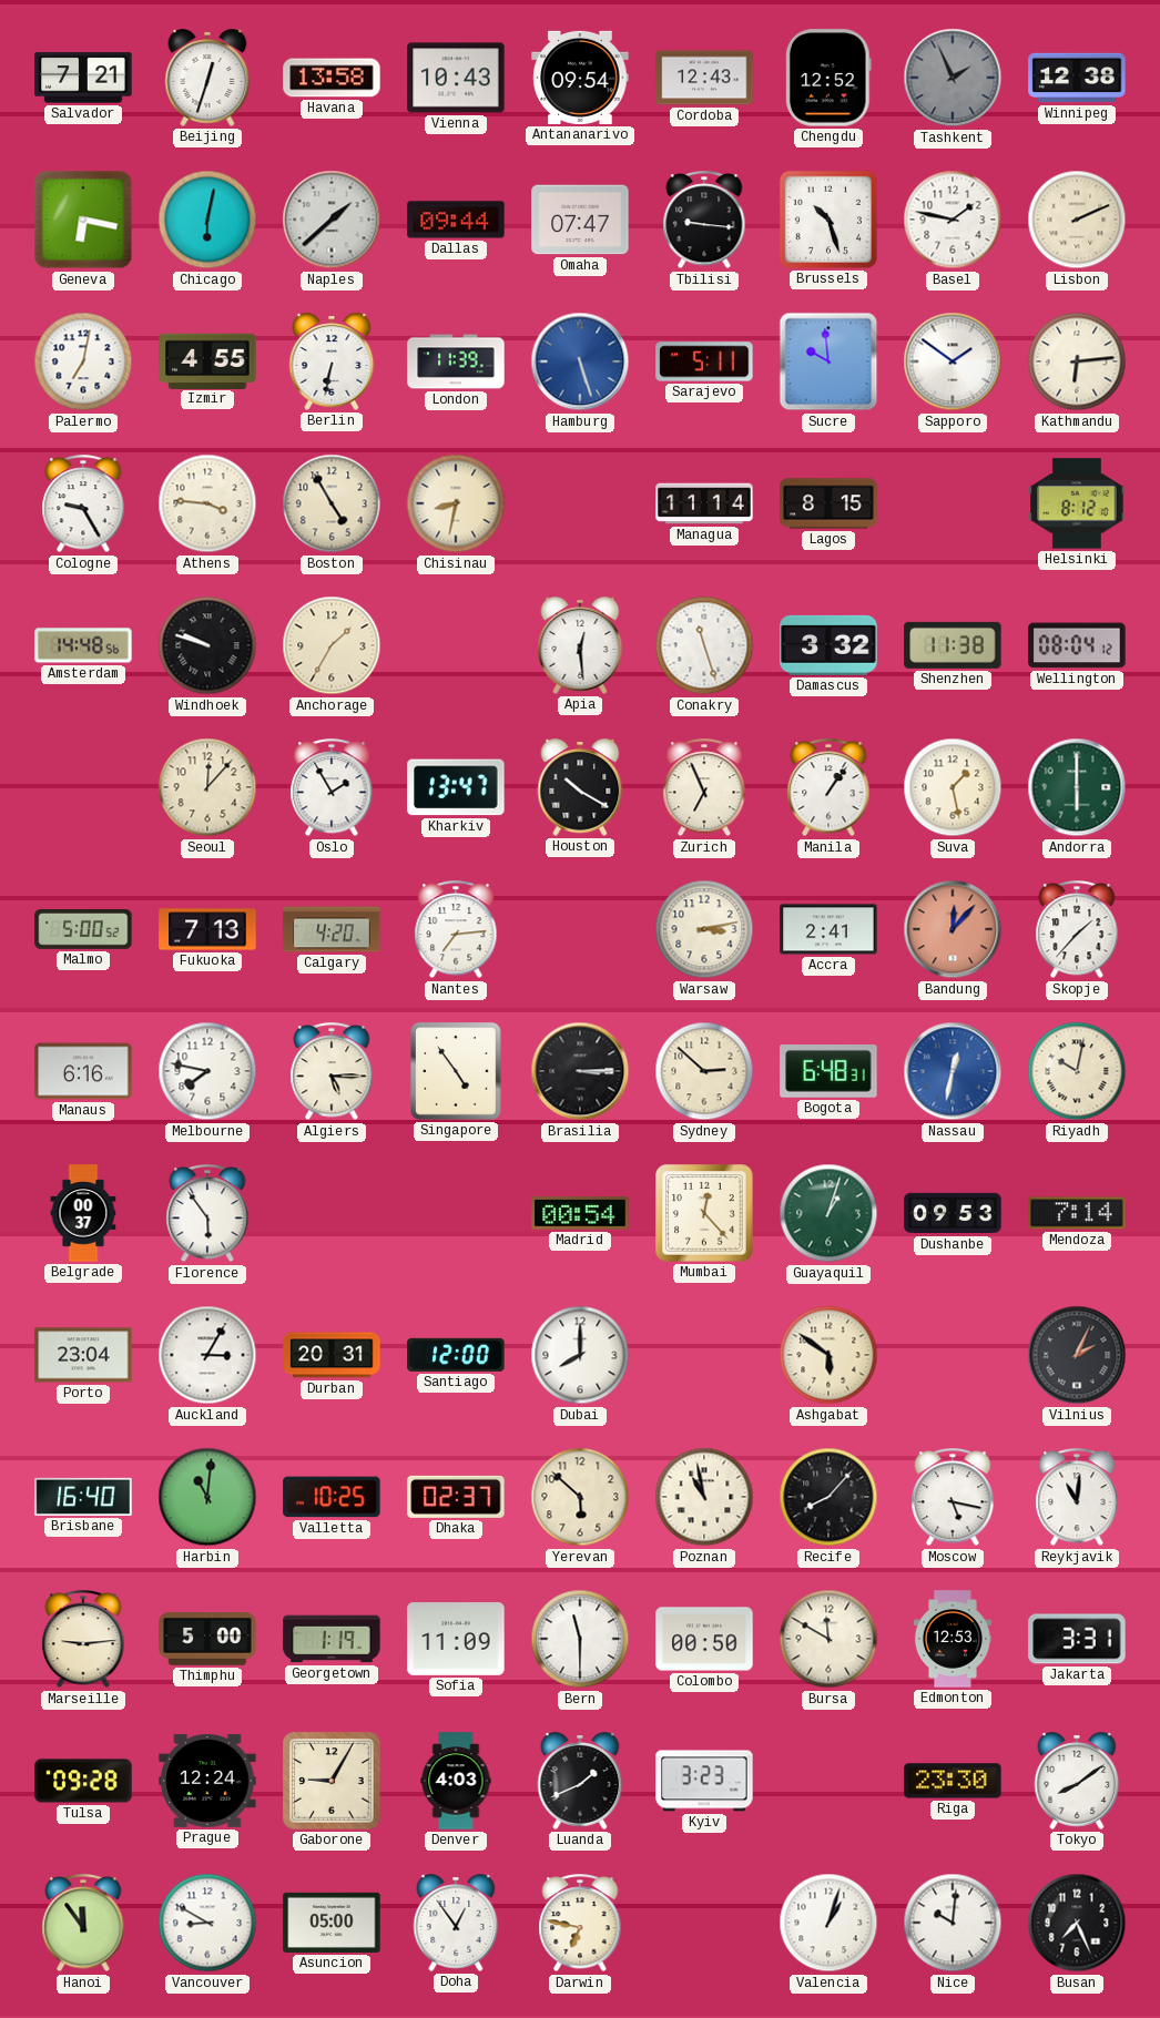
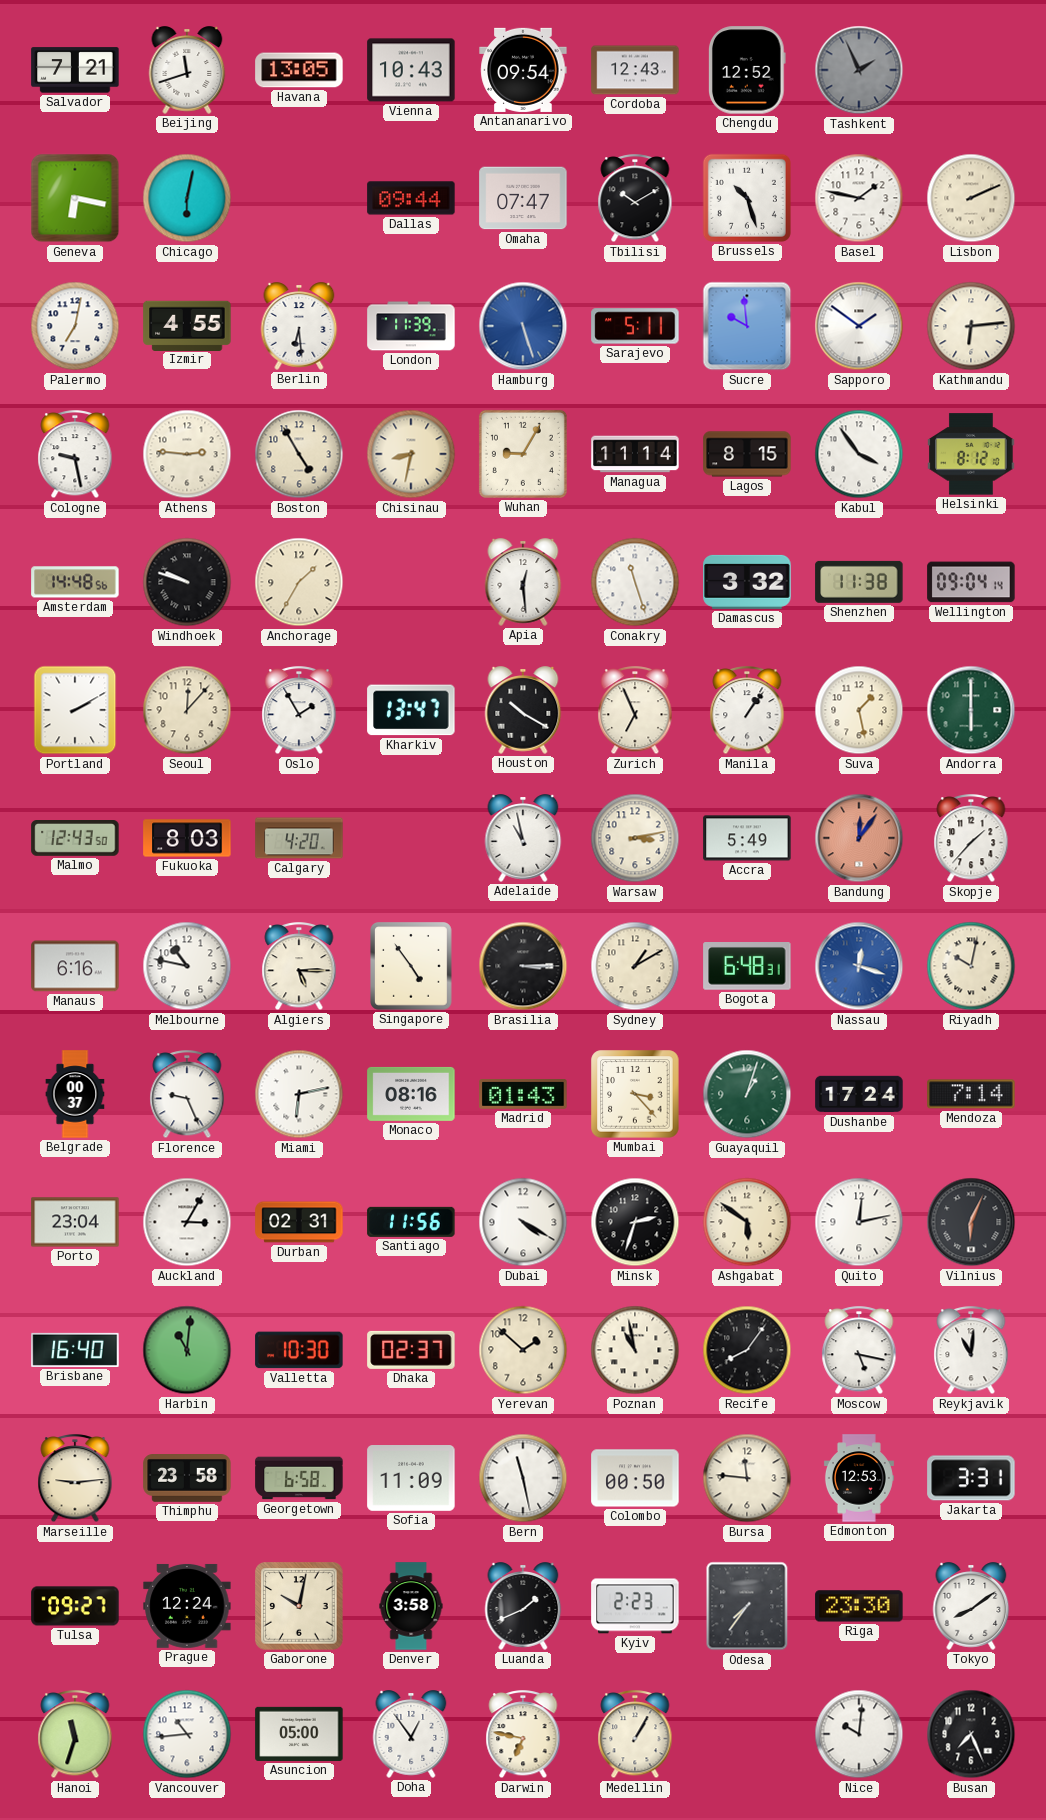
Beijing: 12:33 -> 11:42 (187, 70)
Havana: 13:58 -> 13:05 (299, 70)
Winnipeg: 12:38 -> none (1077, 78)
Naples: 1:38 -> none (332, 220)
Tbilisi: 9:16 -> 10:10 (635, 199)
Berlin: 6:32 -> 6:29 (299, 326)
Cologne: 9:25 -> 9:28 (75, 455)
Athens: 3:46 -> 2:46 (187, 454)
Wuhan: none -> 9:05 (523, 454)
Kabul: none -> 3:54 (859, 454)
Wellington: 08:04 -> 09:04 (971, 582)
Portland: none -> 2:10 (75, 710)
Malmo: 5:00 -> 12:43 (75, 839)
Fukuoka: 7:13 -> 8:03 (187, 838)
Nantes: 7:14 -> none (456, 930)
Adelaide: none -> 10:58 (523, 838)
Accra: 2:41 -> 5:49 (747, 838)
Bandung: 12:07 -> 12:06 (859, 838)
Melbourne: 7:47 -> 10:47 (187, 966)
Sydney: 2:52 -> 1:10 (635, 966)
Nassau: 12:32 -> 12:18 (859, 966)
Florence: 5:54 -> 9:26 (187, 1095)
Miami: none -> 6:13 (299, 1094)
Monaco: none -> 08:16 (411, 1094)
Madrid: 00:54 -> 01:43 (523, 1095)
Mumbai: 12:23 -> 3:23 (635, 1094)
Dushanbe: 09:53 -> 17:24 (859, 1094)
Durban: 20:31 -> 02:31 (299, 1222)
Santiago: 12:00 -> 11:56 (411, 1222)
Dubai: 8:00 -> 4:20 (523, 1222)
Minsk: none -> 2:33 (635, 1222)
Quito: none -> 12:13 (859, 1222)
Vilnius: 2:04 -> 6:04 (971, 1222)
Valletta: 10:25 -> 10:30 (299, 1350)
Yerevan: 5:52 -> 1:52 (523, 1350)
Recife: 8:07 -> 8:06 (747, 1350)
Thimphu: 5:00 -> 23:58 (187, 1479)
Georgetown: 1:19 -> 6:58 (299, 1478)
Bern: 11:30 -> 11:28 (523, 1478)
Bursa: 11:50 -> 11:46 (747, 1478)
Tulsa: 09:28 -> 09:27 (75, 1606)
Gaborone: 9:05 -> 10:02 (299, 1606)
Denver: 4:03 -> 3:58 (411, 1606)
Kyiv: 3:23 -> 2:23 (635, 1606)
Odesa: none -> 7:36 (747, 1606)
Hanoi: 11:54 -> 11:33 (75, 1735)
Vancouver: 8:50 -> 10:44 (187, 1734)
Medellin: none -> 1:05 (635, 1735)
Valencia: 1:03 -> none (828, 1923)
